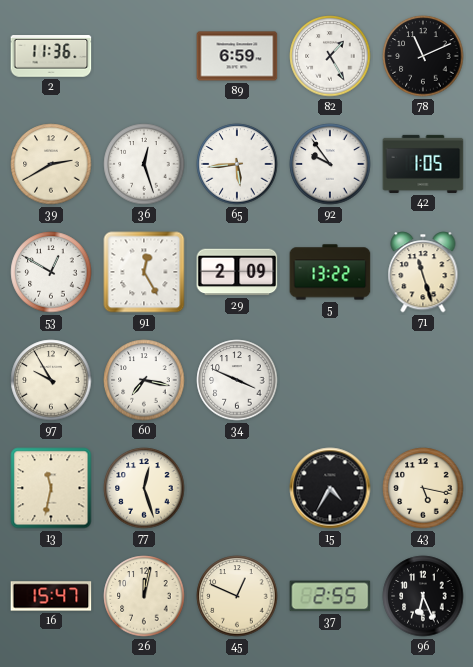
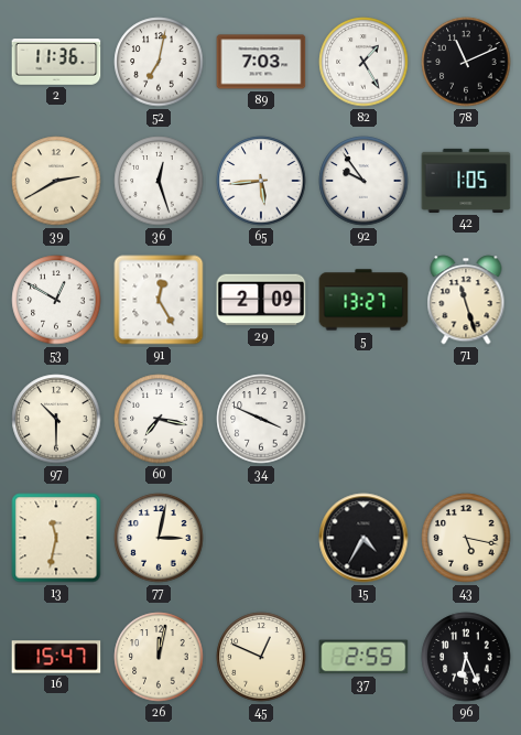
52: none -> 7:02 (159, 62)
89: 6:59 -> 7:03 (261, 62)
5: 13:22 -> 13:27 (363, 300)
97: 9:55 -> 10:30 (56, 419)
77: 12:27 -> 3:02 (159, 538)
